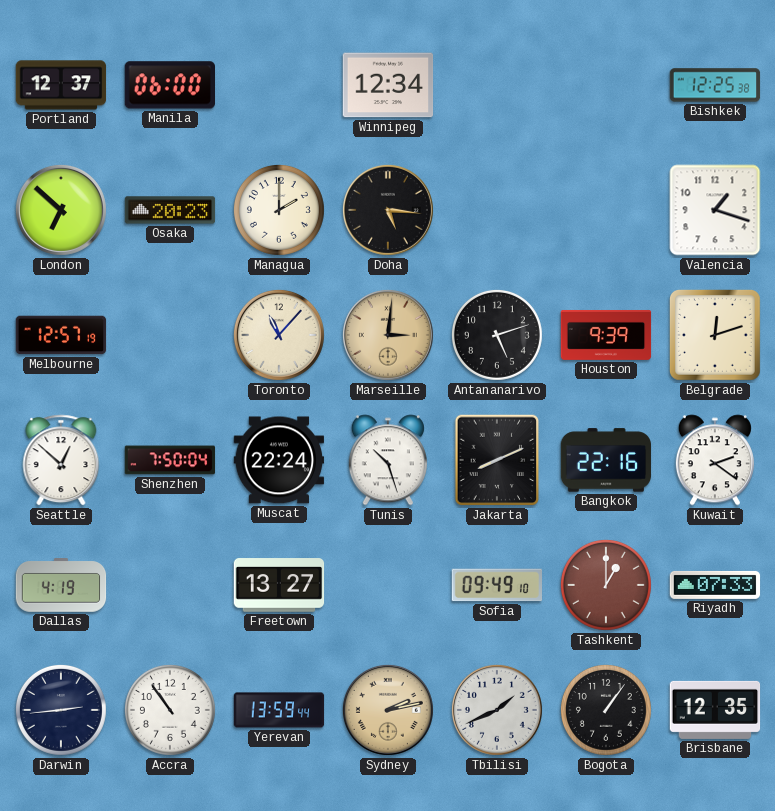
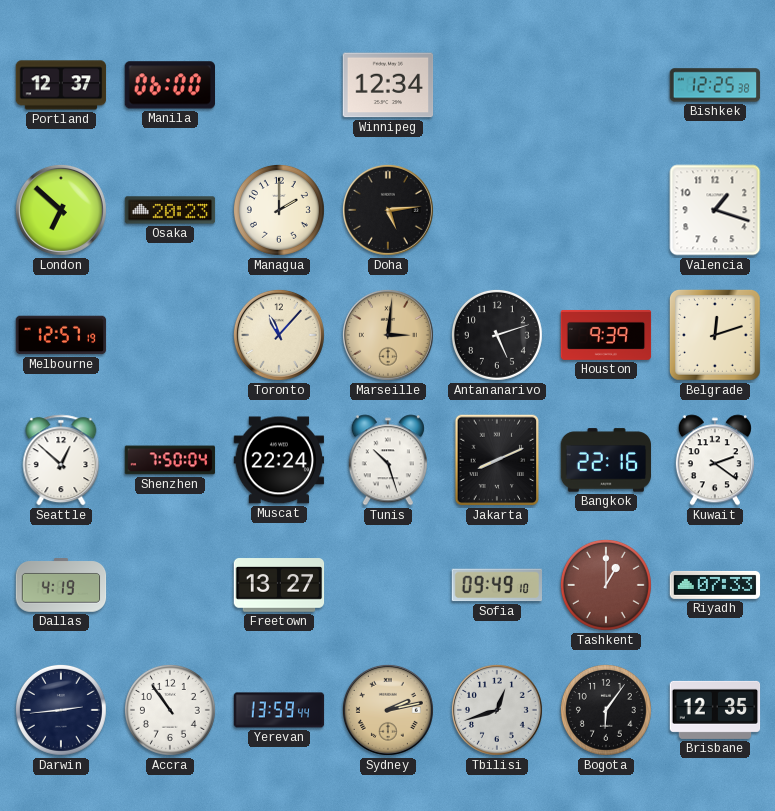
Doha: 5:16 -> 5:14 (388, 210)
Tbilisi: 1:41 -> 12:42 (497, 710)
Bogota: 1:06 -> 6:06 (606, 710)
